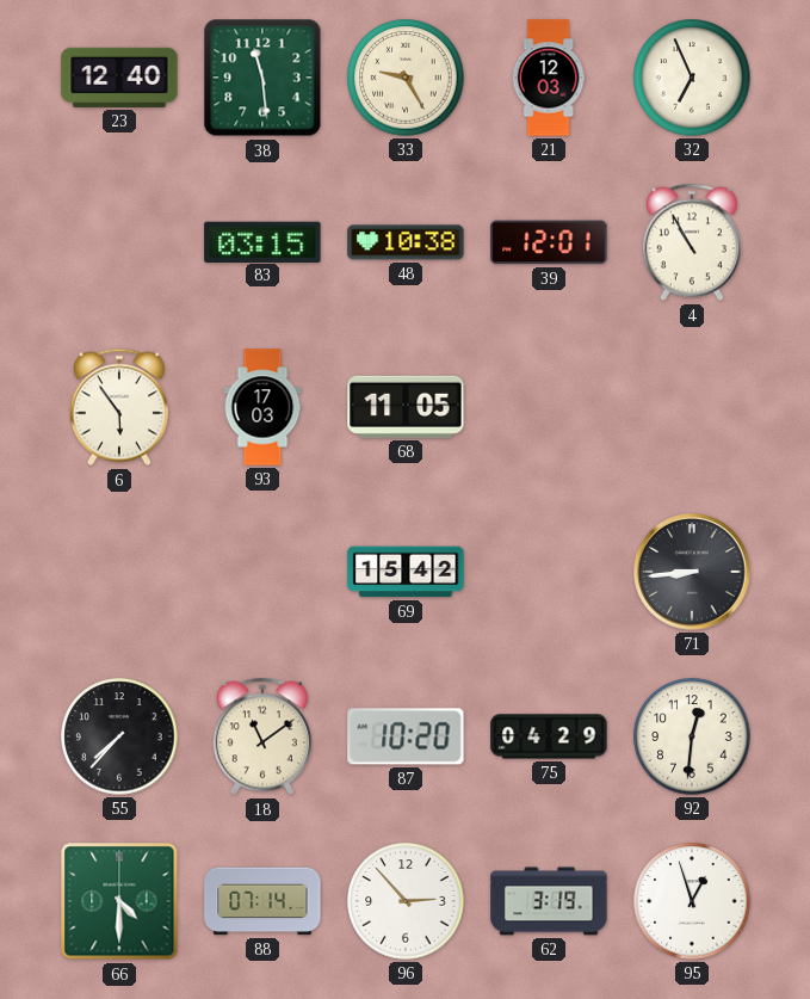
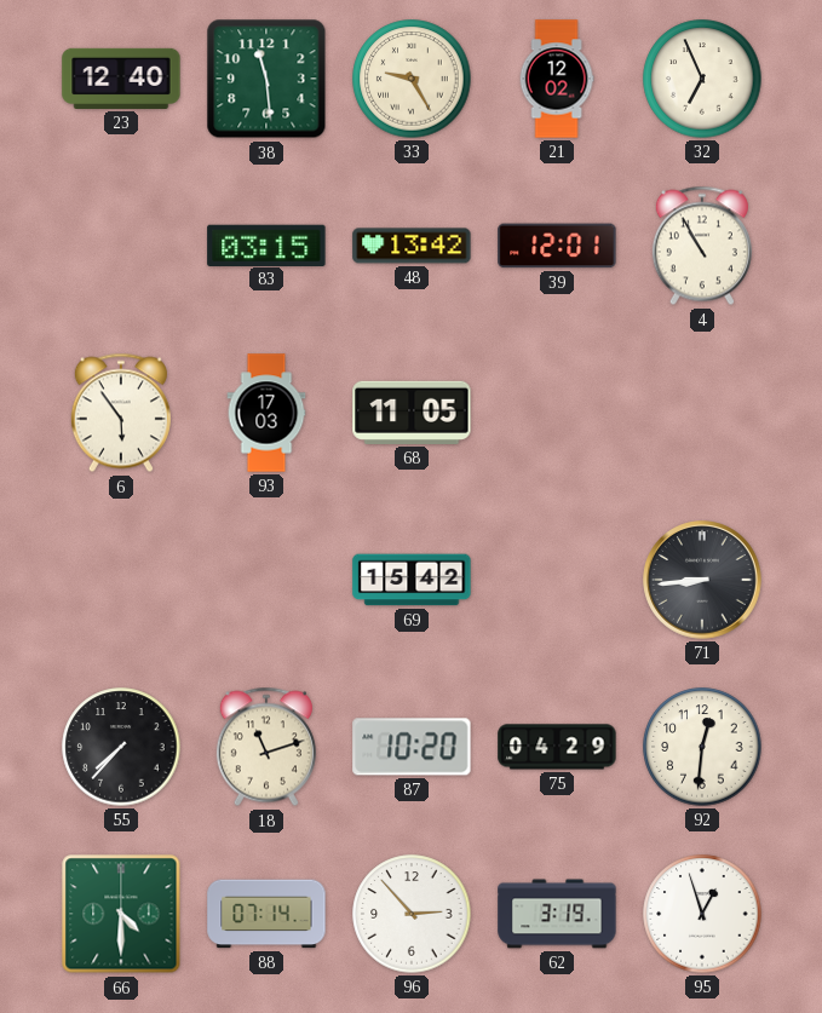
21: 12:03 -> 12:02 (557, 79)
48: 10:38 -> 13:42 (412, 246)
18: 11:09 -> 11:12 (266, 747)
